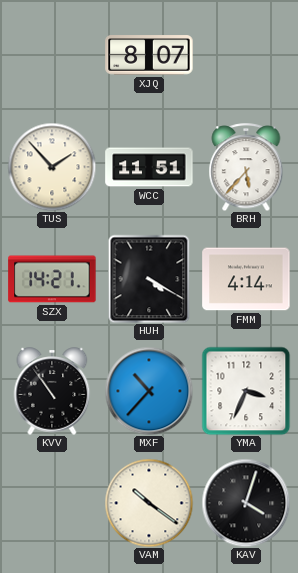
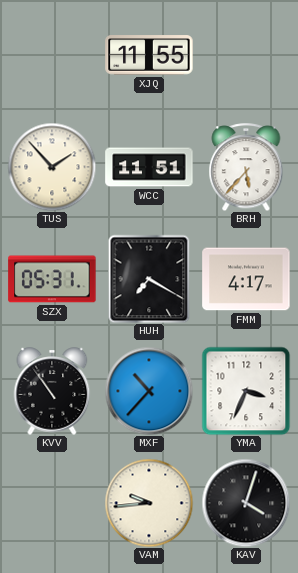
XJQ: 8:07 -> 11:55 (149, 55)
SZX: 14:21 -> 05:31 (52, 279)
HUH: 4:20 -> 7:20 (149, 279)
FMM: 4:14 -> 4:17 (246, 279)
VAM: 10:21 -> 9:44 (149, 503)
